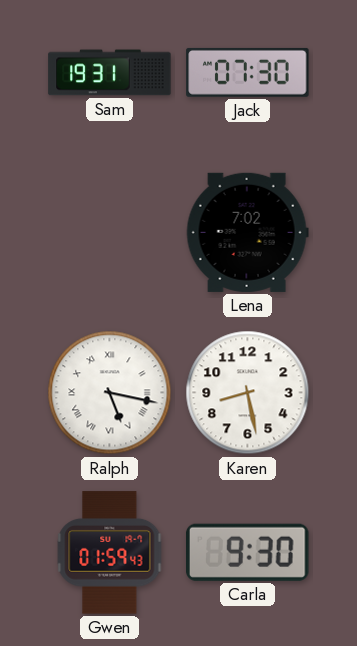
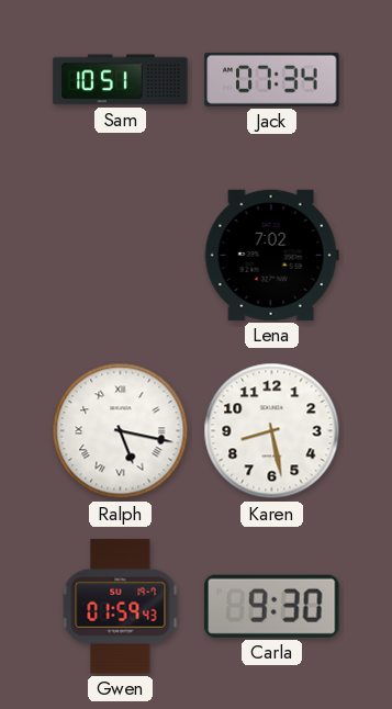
Sam: 19:31 -> 10:51 (121, 80)
Jack: 07:30 -> 07:34 (272, 79)
